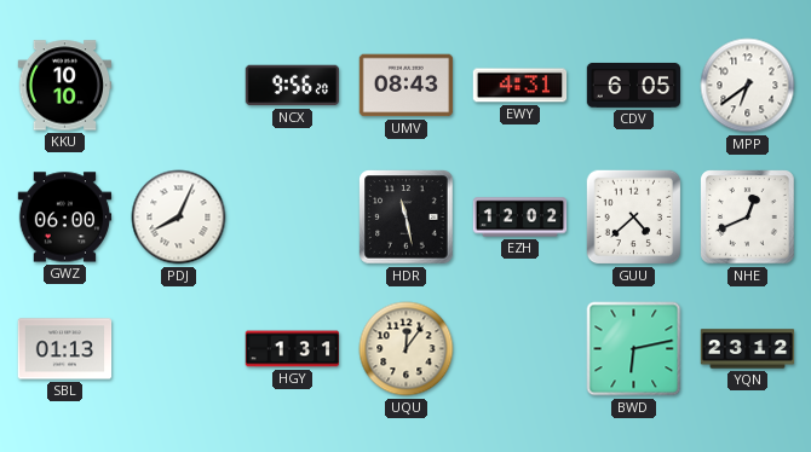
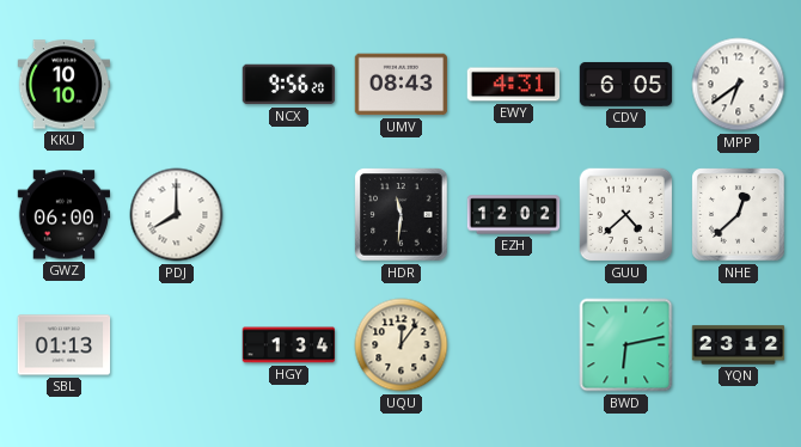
PDJ: 8:04 -> 8:00 (177, 215)
HDR: 11:28 -> 11:31 (402, 215)
NHE: 12:41 -> 12:38 (739, 215)
HGY: 1:31 -> 1:34 (289, 345)
